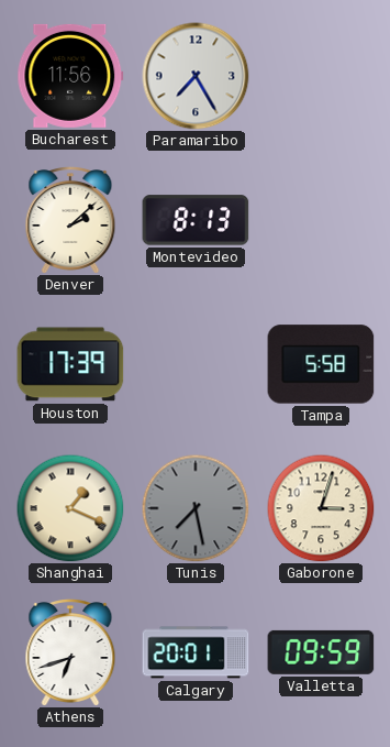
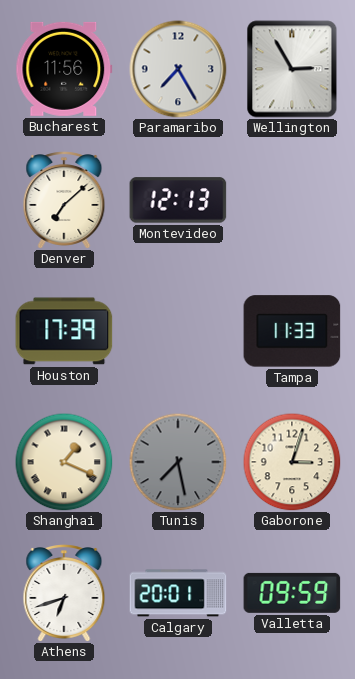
Wellington: none -> 2:55 (292, 69)
Denver: 2:08 -> 7:08 (64, 201)
Montevideo: 8:13 -> 12:13 (178, 200)
Tampa: 5:58 -> 11:33 (292, 331)
